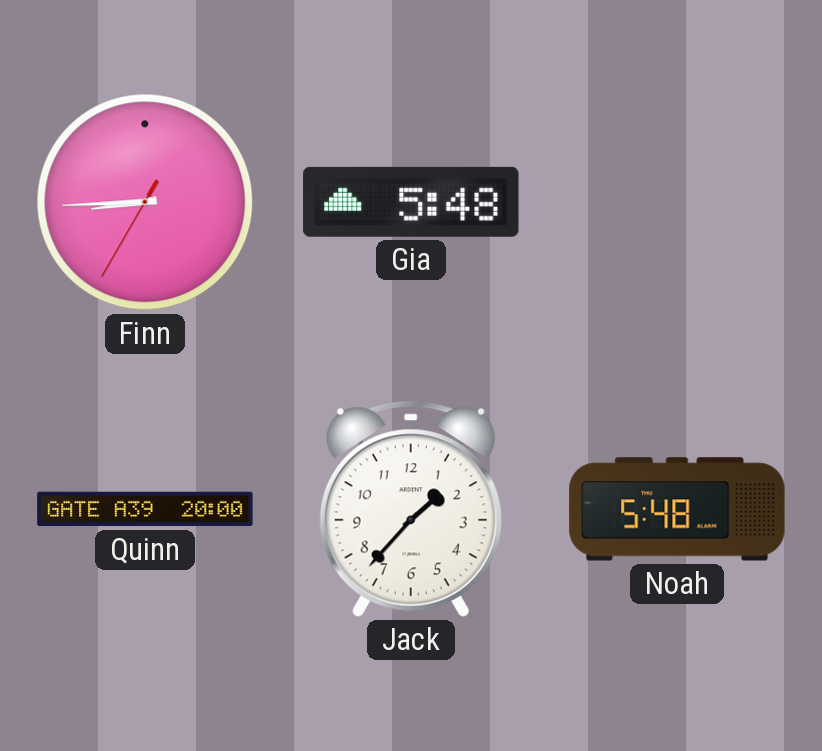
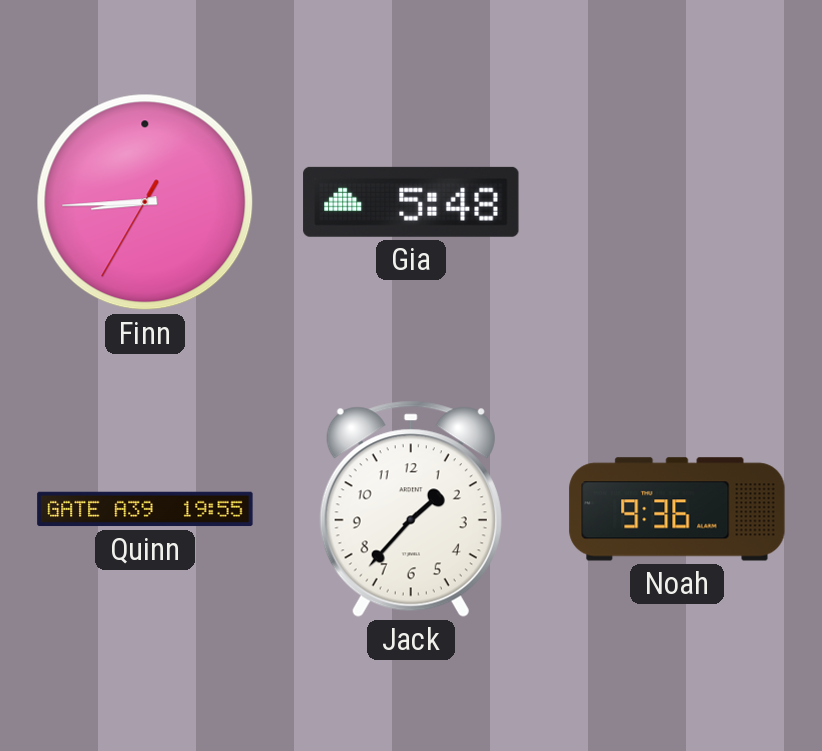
Quinn: 20:00 -> 19:55 (145, 509)
Noah: 5:48 -> 9:36 (677, 509)
